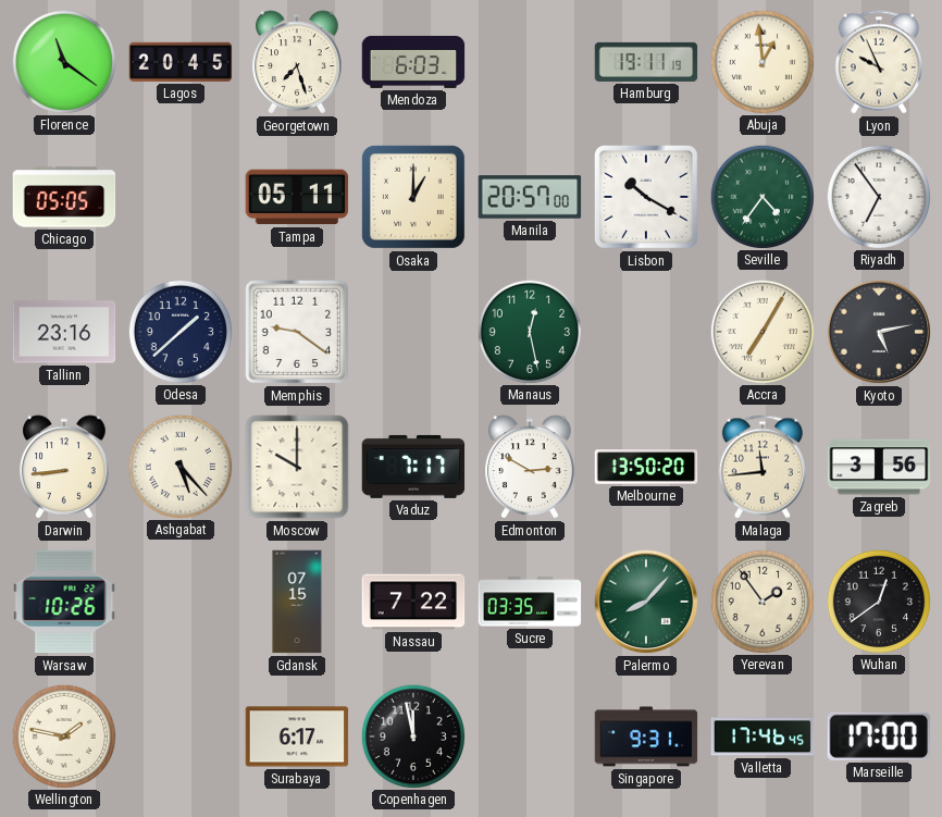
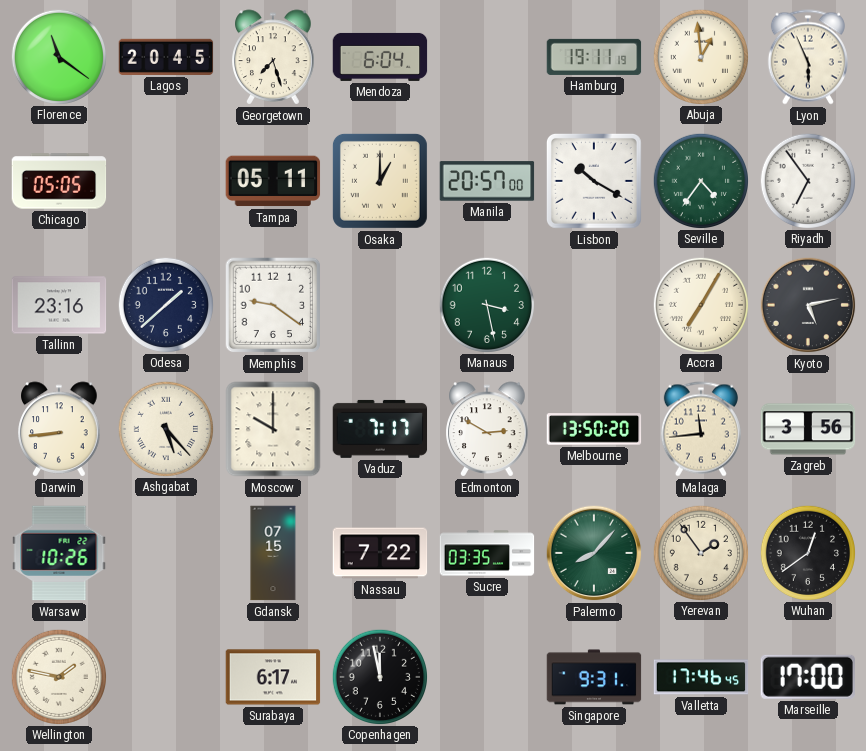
Mendoza: 6:03 -> 6:04 (380, 57)
Lyon: 9:56 -> 5:56 (808, 57)
Manaus: 12:28 -> 3:28 (486, 304)
